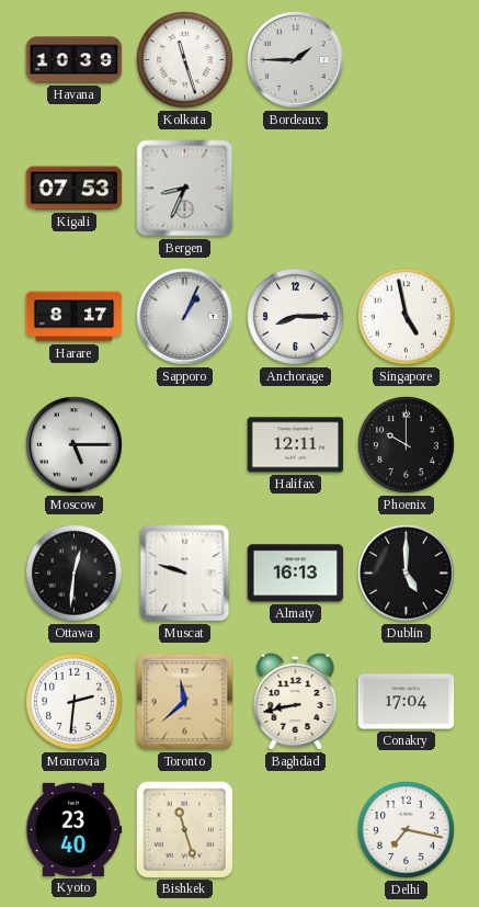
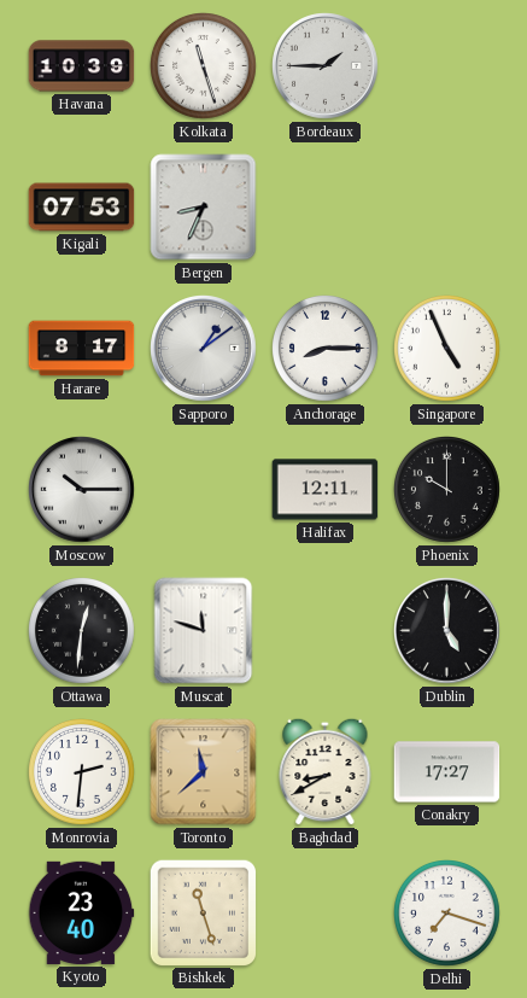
Sapporo: 1:04 -> 1:09 (204, 349)
Singapore: 4:58 -> 4:56 (447, 349)
Moscow: 5:15 -> 10:15 (82, 490)
Muscat: 9:48 -> 11:48 (204, 631)
Almaty: 16:13 -> none (296, 574)
Baghdad: 8:43 -> 8:40 (326, 771)
Conakry: 17:04 -> 17:27 (447, 772)
Delhi: 7:17 -> 7:18 (447, 914)
